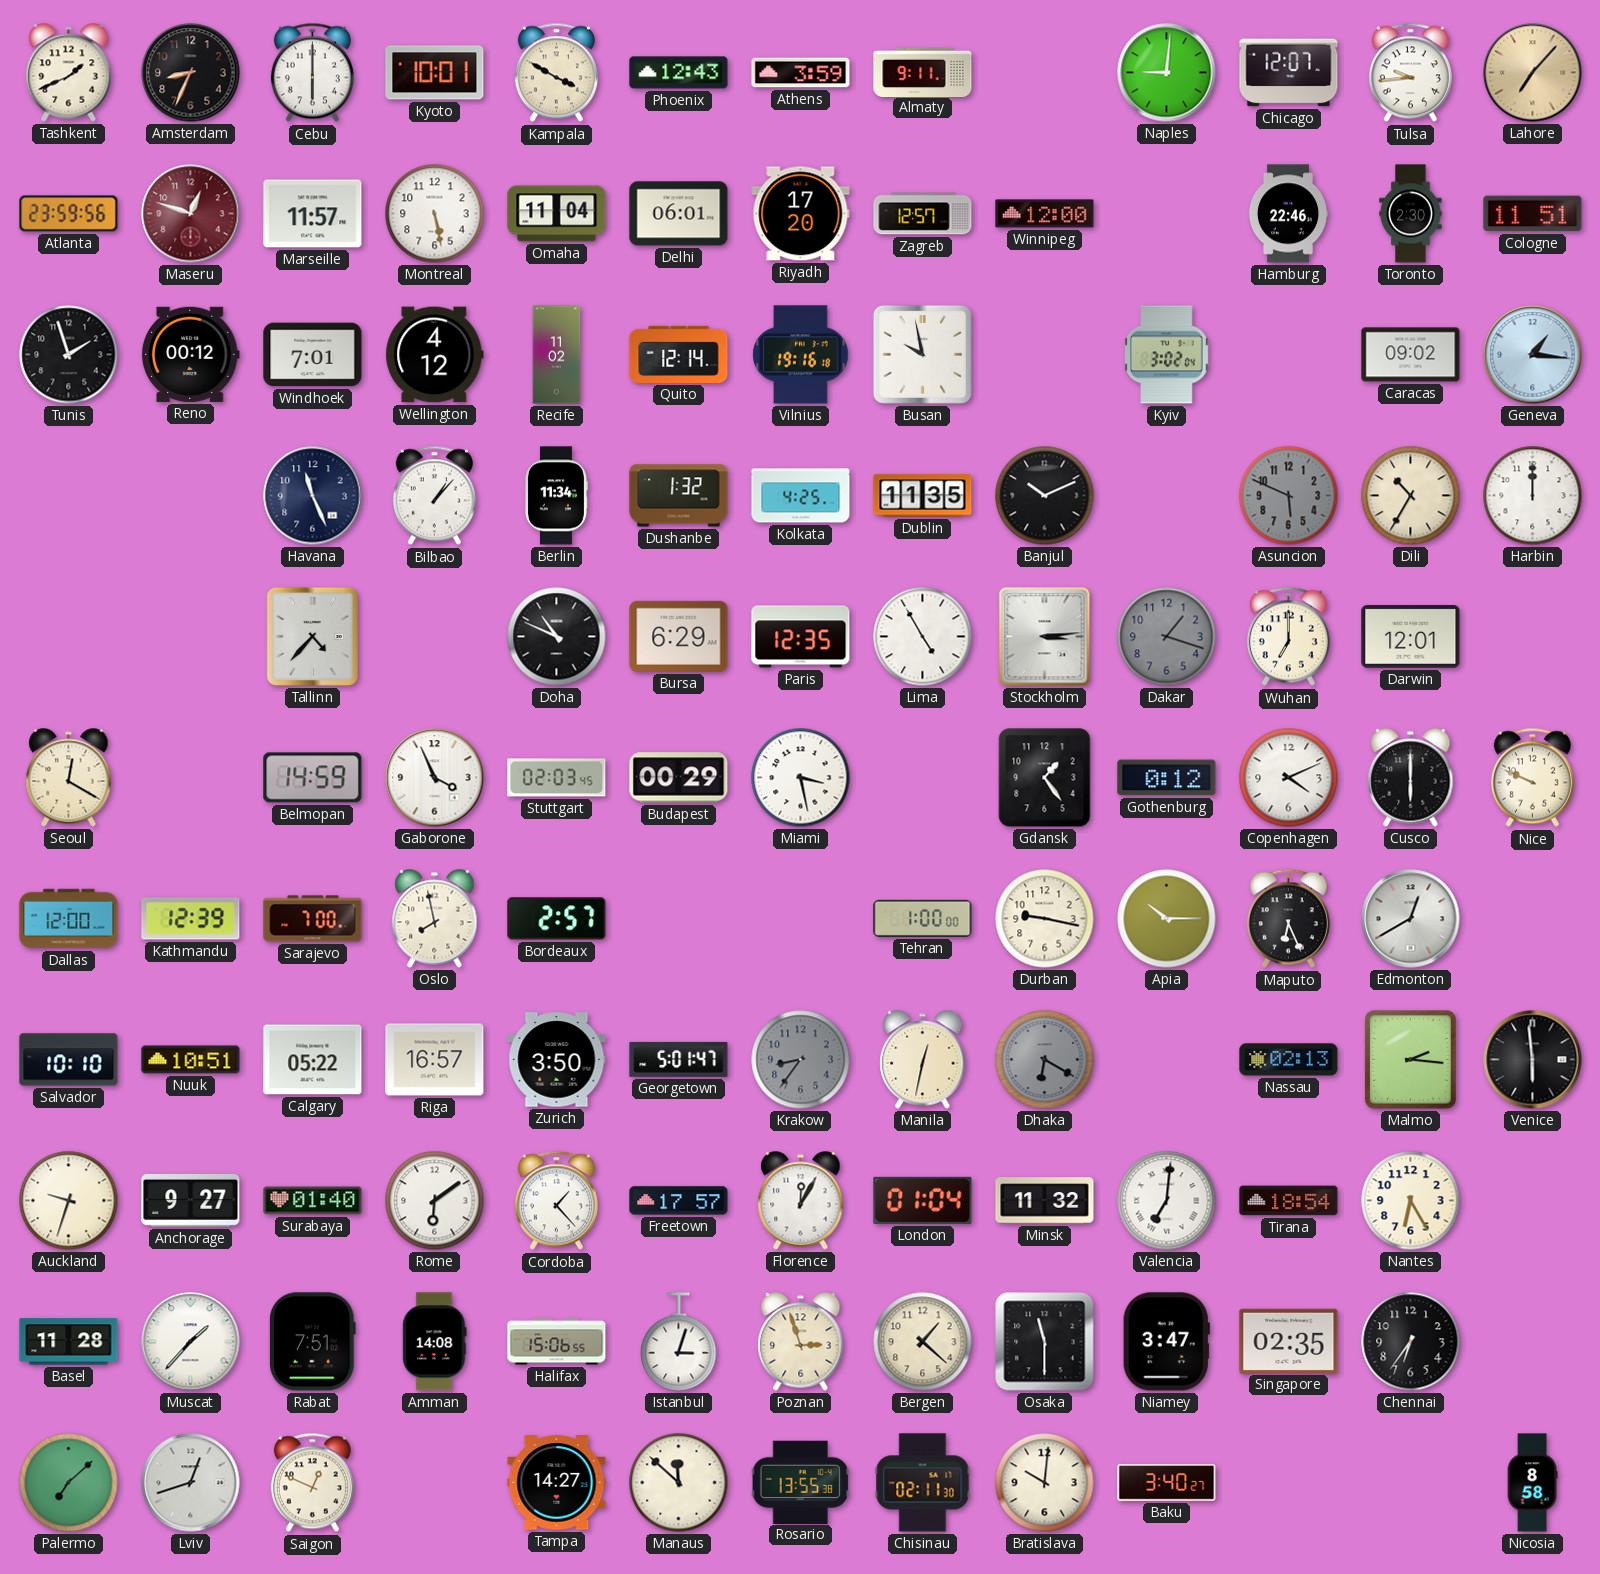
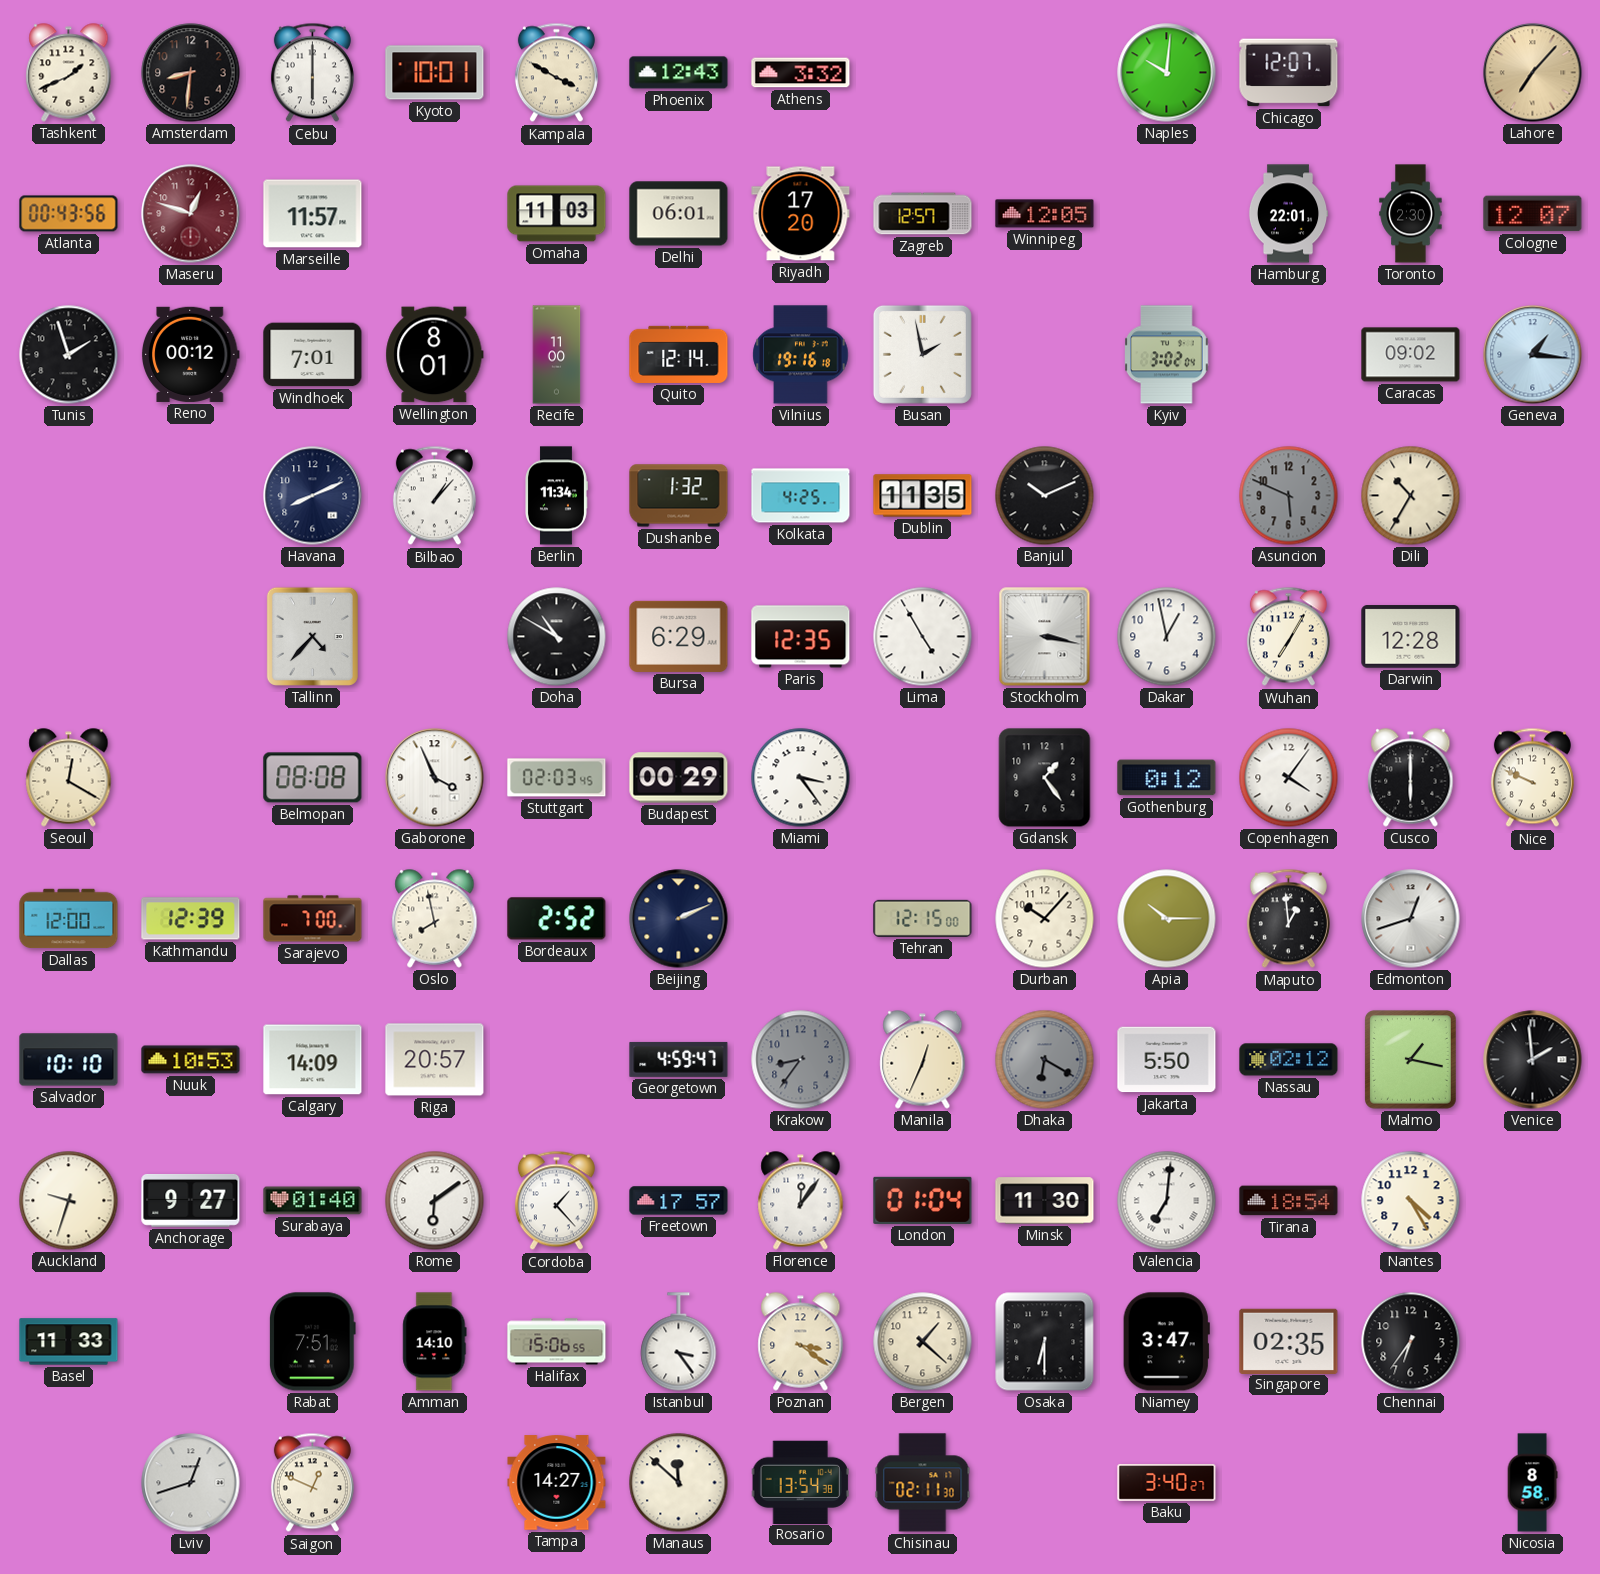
Amsterdam: 8:34 -> 8:31 (191, 73)
Athens: 3:59 -> 3:32 (801, 73)
Almaty: 9:11 -> none (923, 72)
Naples: 9:01 -> 10:01 (1167, 73)
Tulsa: 9:44 -> none (1410, 73)
Atlanta: 23:59 -> 00:43 (69, 214)
Montreal: 5:28 -> none (435, 214)
Omaha: 11:04 -> 11:03 (557, 214)
Winnipeg: 12:00 -> 12:05 (1045, 214)
Hamburg: 22:46 -> 22:01 (1288, 214)
Cologne: 11:51 -> 12:07 (1533, 214)
Wellington: 4:12 -> 8:01 (435, 355)
Recife: 11:02 -> 11:00 (557, 355)
Busan: 9:58 -> 1:58 (922, 354)
Havana: 11:26 -> 8:11 (313, 496)
Harbin: 12:00 -> none (1533, 496)
Doha: 10:49 -> 10:50 (557, 637)
Stockholm: 3:14 -> 3:17 (1045, 637)
Dakar: 1:18 -> 12:58 (1167, 637)
Dakar dial: grey -> white (1167, 637)
Wuhan: 7:00 -> 7:05 (1288, 637)
Darwin: 12:01 -> 12:28 (1411, 637)
Belmopan: 14:59 -> 08:08 (313, 778)
Miami: 3:28 -> 3:24 (801, 778)
Copenhagen: 4:11 -> 4:06 (1289, 778)
Bordeaux: 2:57 -> 2:52 (557, 919)
Beijing: none -> 2:11 (679, 919)
Tehran: 1:00 -> 12:15 (923, 918)
Durban: 9:17 -> 10:07 (1045, 919)
Maputo: 6:26 -> 12:59 (1288, 919)
Edmonton: 12:40 -> 12:42 (1411, 919)
Nuuk: 10:51 -> 10:53 (191, 1060)
Calgary: 05:22 -> 14:09 (313, 1060)
Riga: 16:57 -> 20:57 (435, 1060)
Zurich: 3:50 -> none (557, 1060)
Georgetown: 5:01 -> 4:59 (679, 1059)
Manila: 12:32 -> 12:34 (923, 1060)
Jakarta: none -> 5:50 (1167, 1060)
Nassau: 02:13 -> 02:12 (1289, 1060)
Malmo: 2:16 -> 1:17 (1410, 1060)
Venice: 5:59 -> 1:59 (1533, 1060)
Florence: 12:05 -> 12:06 (801, 1201)
Minsk: 11:32 -> 11:30 (1045, 1201)
Nantes: 6:25 -> 4:25 (1411, 1201)
Basel: 11:28 -> 11:33 (69, 1342)
Muscat: 1:37 -> none (191, 1342)
Amman: 14:08 -> 14:10 (435, 1342)
Istanbul: 3:03 -> 3:24 (679, 1342)
Poznan: 2:57 -> 3:21 (801, 1342)
Osaka: 11:30 -> 6:30 (1045, 1342)
Palermo: 7:08 -> none (69, 1483)
Rosario: 13:55 -> 13:54 (800, 1482)
Bratislava: 10:01 -> none (1045, 1483)
